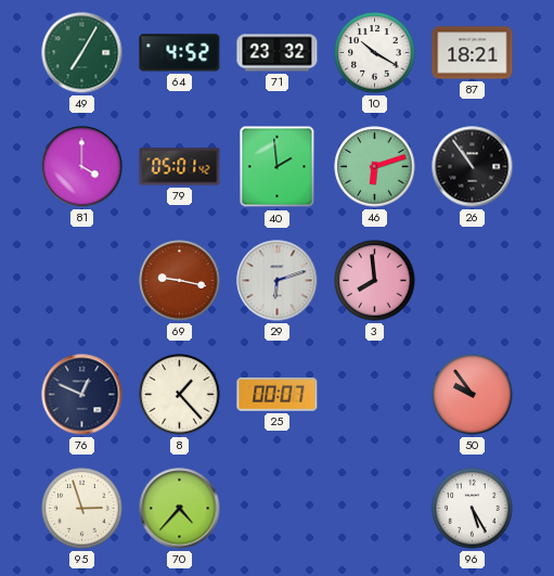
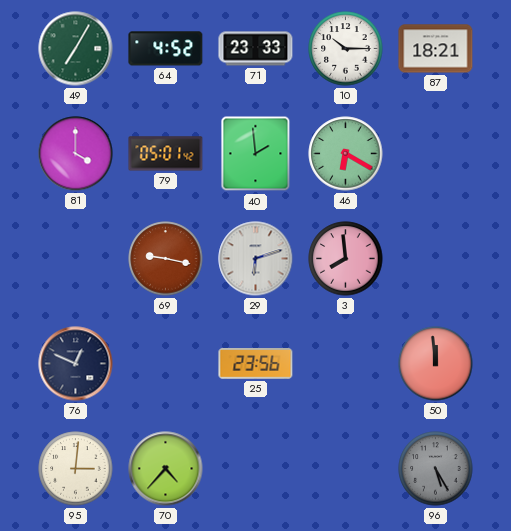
71: 23:32 -> 23:33 (256, 49)
10: 10:20 -> 10:15 (346, 49)
46: 6:12 -> 6:20 (346, 154)
26: 10:54 -> none (473, 167)
8: 1:23 -> none (180, 395)
25: 00:07 -> 23:56 (256, 364)
50: 9:54 -> 11:59 (436, 364)
95: 2:57 -> 3:01 (76, 469)
96 dial: white -> grey (436, 469)
